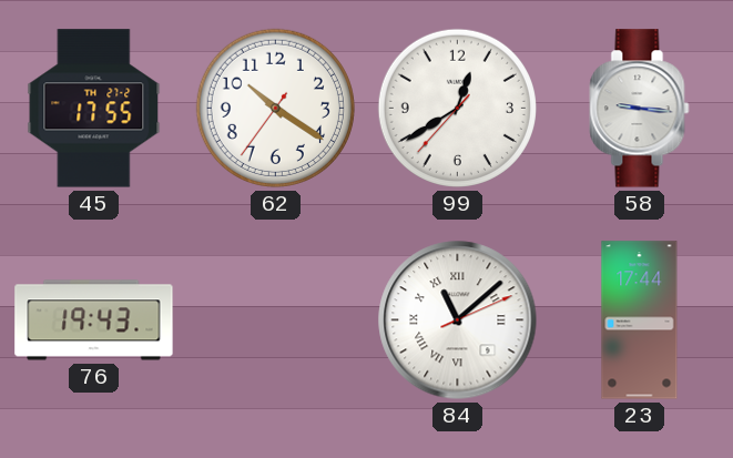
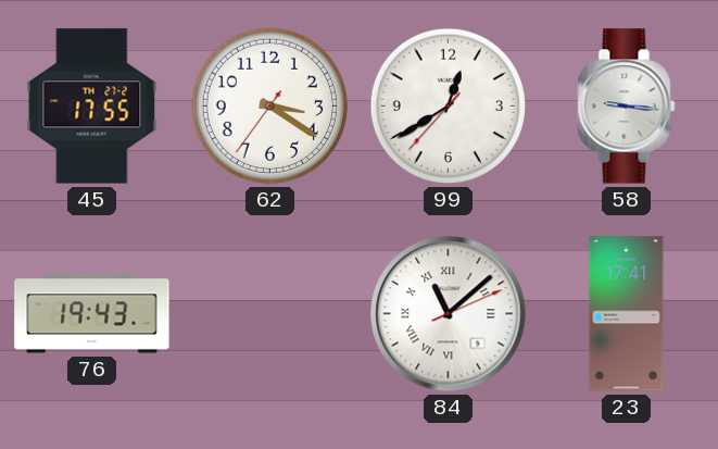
62: 10:20 -> 3:20 (269, 105)
23: 17:44 -> 17:41 (627, 314)
